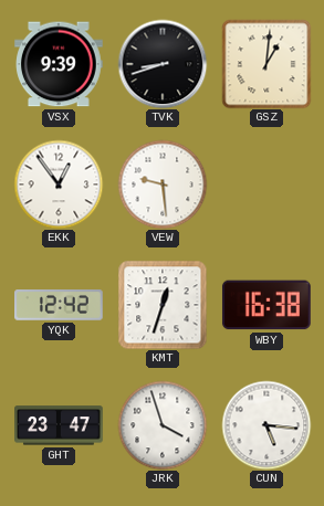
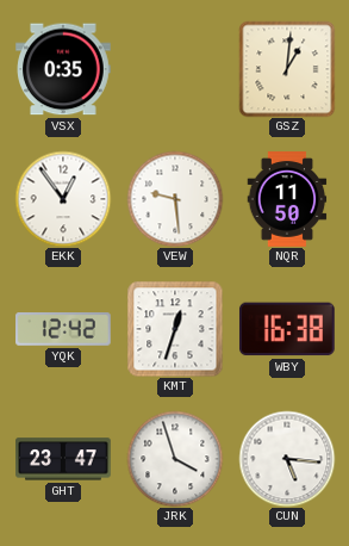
VSX: 9:39 -> 0:35 (64, 69)
TVK: 8:42 -> none (163, 64)
NQR: none -> 11:50 (287, 199)
